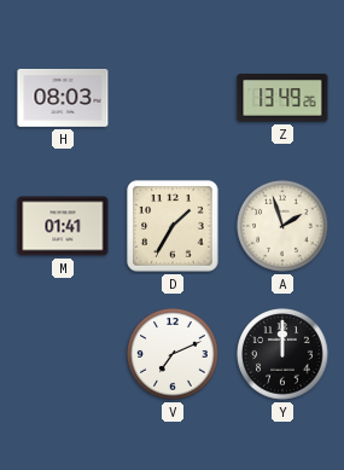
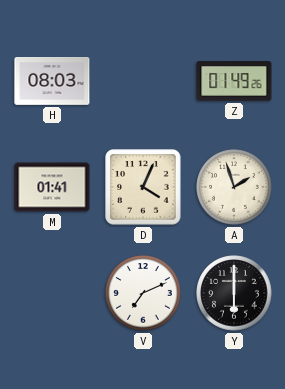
Z: 13:49 -> 01:49 (234, 81)
D: 1:35 -> 4:04 (143, 187)
Y: 12:00 -> 6:00 (234, 293)
